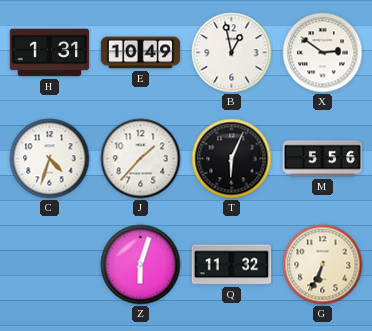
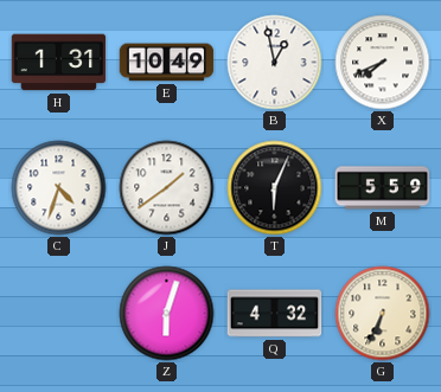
X: 2:51 -> 7:41 (383, 63)
J: 1:37 -> 1:39 (167, 188)
M: 5:56 -> 5:59 (383, 188)
Q: 11:32 -> 4:32 (275, 314)
